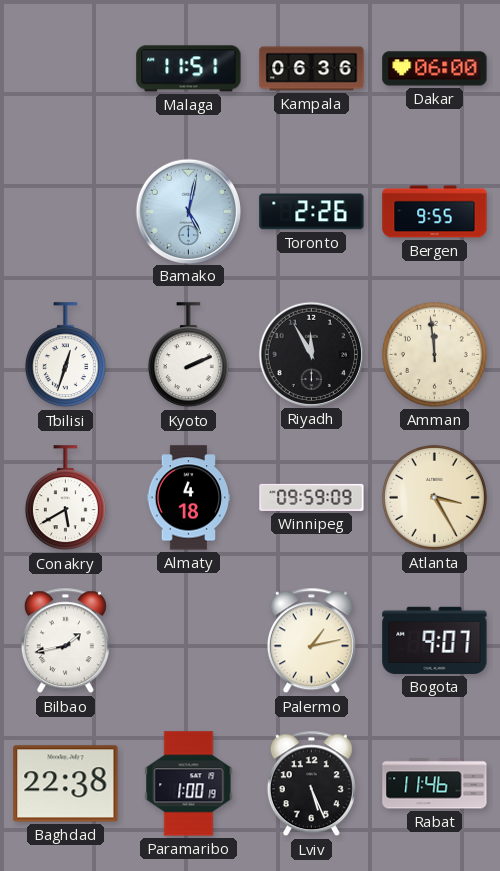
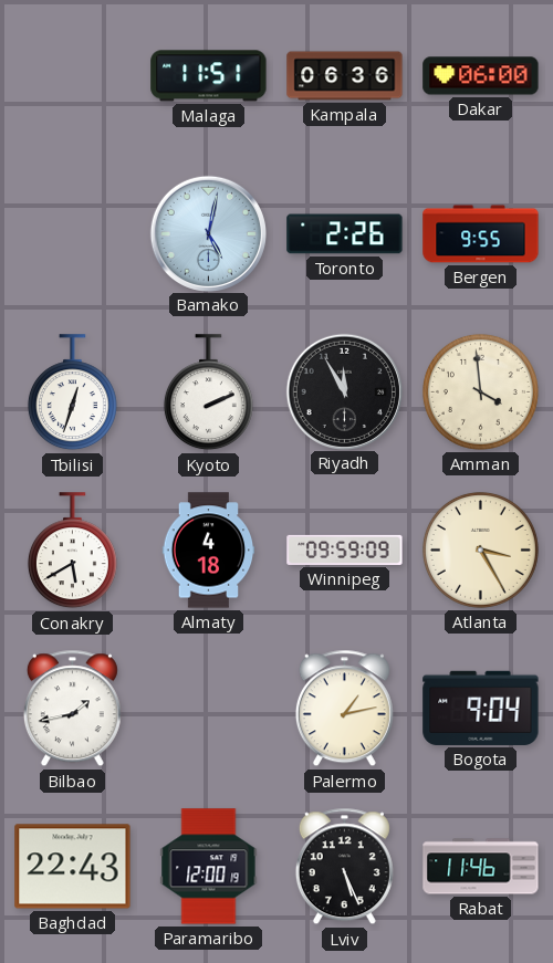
Amman: 11:59 -> 3:59 (480, 391)
Bogota: 9:07 -> 9:04 (481, 708)
Baghdad: 22:38 -> 22:43 (73, 867)
Paramaribo: 1:00 -> 12:00 (209, 867)
